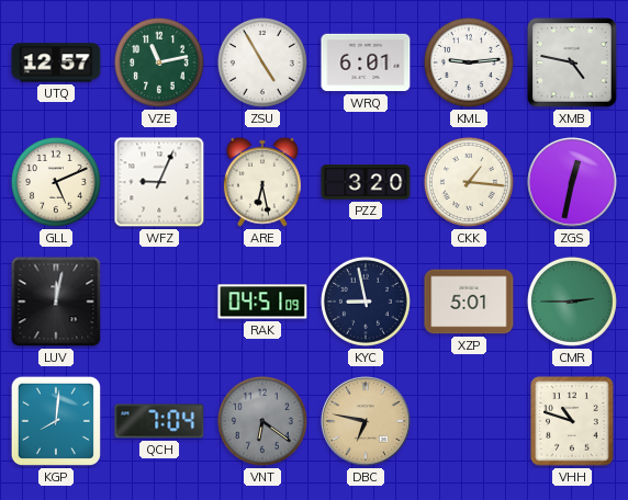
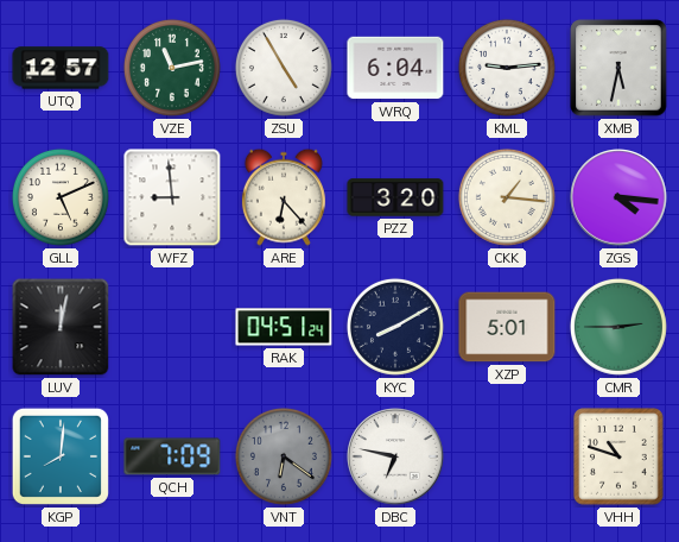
WRQ: 6:01 -> 6:04 (395, 68)
XMB: 4:47 -> 5:32 (618, 68)
WFZ: 9:04 -> 8:59 (172, 197)
ARE: 6:28 -> 6:23 (284, 197)
ZGS: 12:32 -> 4:16 (618, 197)
RAK: 04:51:09 -> 04:51:24 (284, 327)
KYC: 8:58 -> 8:10 (395, 327)
QCH: 7:04 -> 7:09 (172, 456)
DBC dial: champagne -> white (395, 456)
